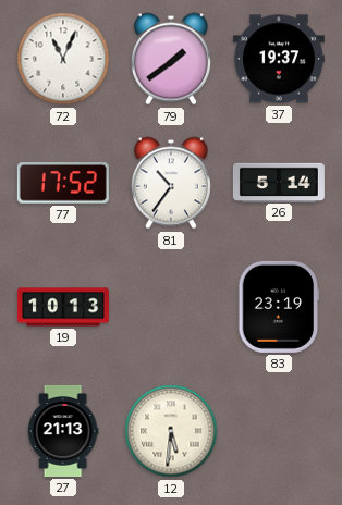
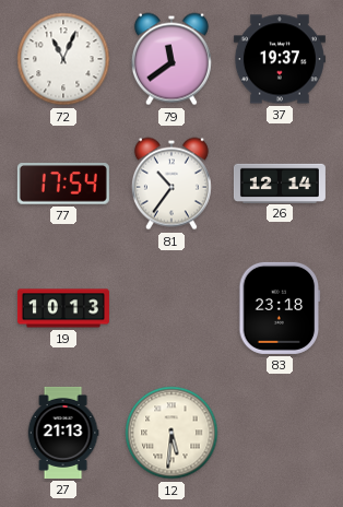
79: 1:39 -> 11:39 (171, 59)
77: 17:52 -> 17:54 (63, 184)
26: 5:14 -> 12:14 (280, 182)
83: 23:19 -> 23:18 (280, 308)
